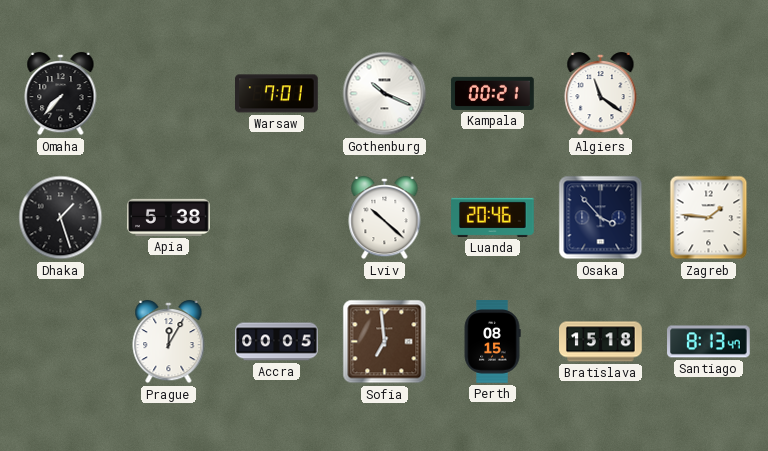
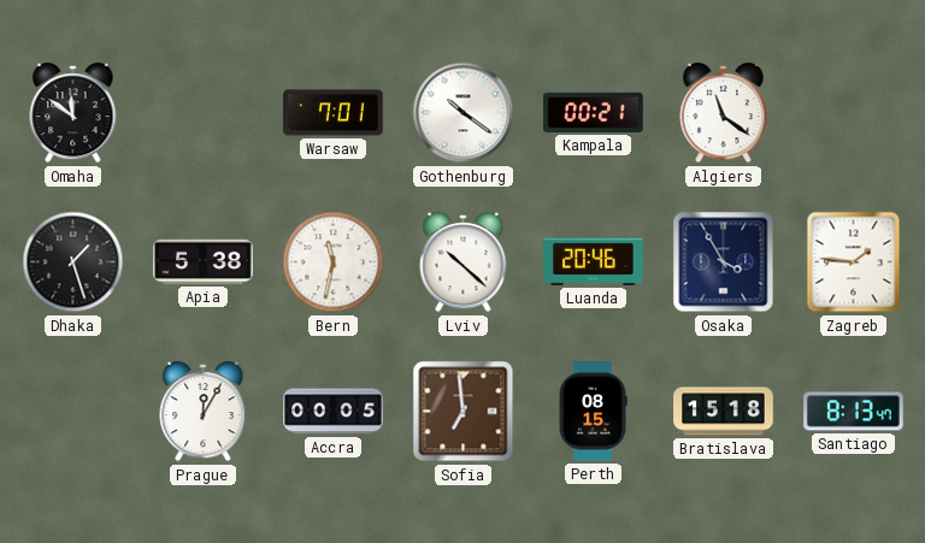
Omaha: 7:37 -> 11:51 (73, 113)
Gothenburg: 10:19 -> 10:21 (464, 113)
Bern: none -> 11:32 (334, 262)
Osaka: 3:53 -> 3:55 (724, 262)
